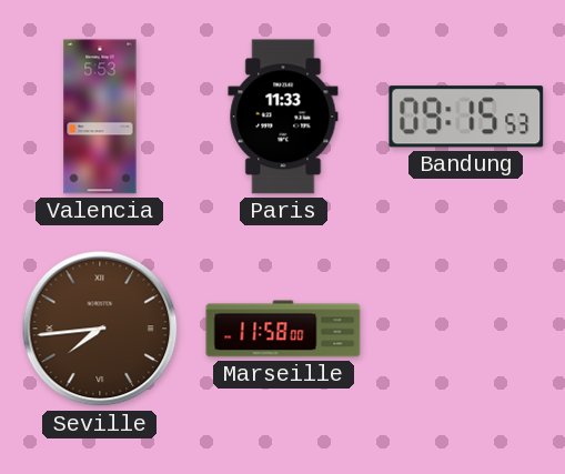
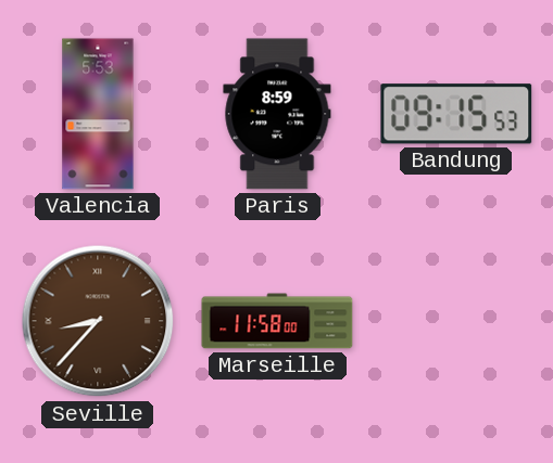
Paris: 11:33 -> 8:59 (277, 114)
Seville: 7:44 -> 8:37 (98, 321)
